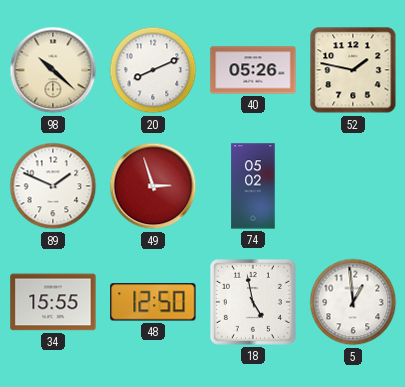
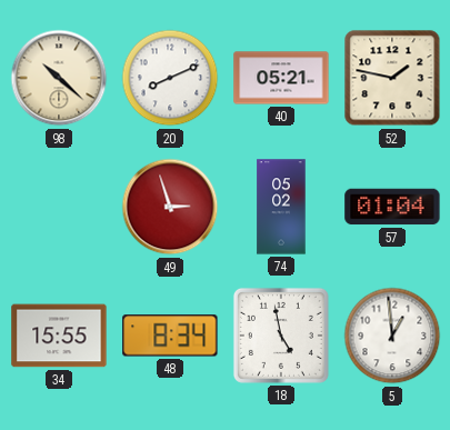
40: 05:26 -> 05:21 (281, 78)
89: 1:49 -> none (53, 186)
57: none -> 01:04 (392, 207)
48: 12:50 -> 8:34 (170, 336)
